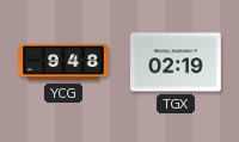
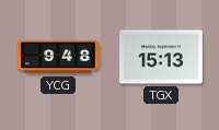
TGX: 02:19 -> 15:13 (162, 57)
